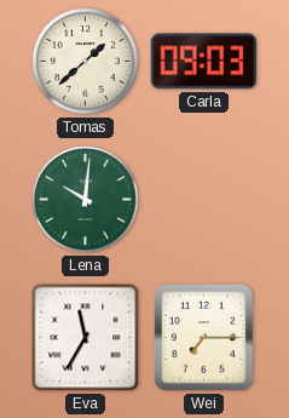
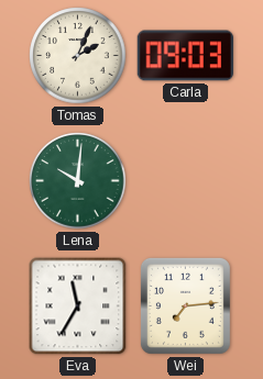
Tomas: 1:38 -> 2:04 (78, 56)
Wei: 7:15 -> 7:14 (185, 305)
